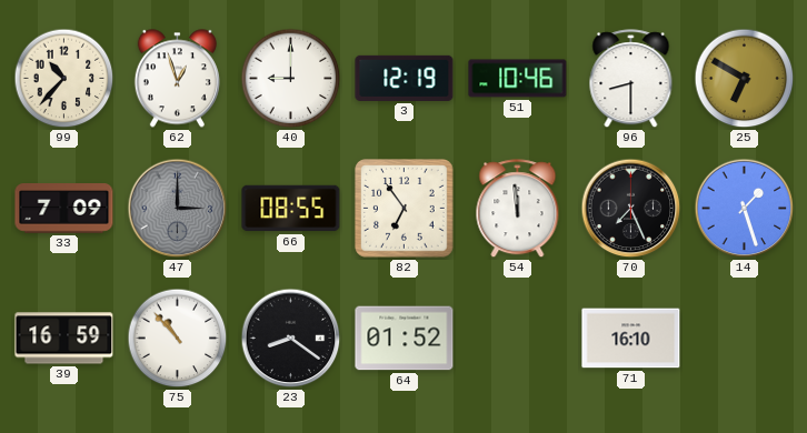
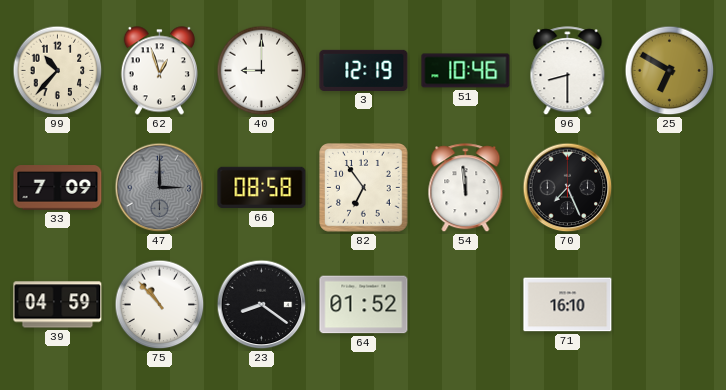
66: 08:55 -> 08:58 (262, 188)
14: 1:27 -> none (745, 209)
39: 16:59 -> 04:59 (58, 305)
